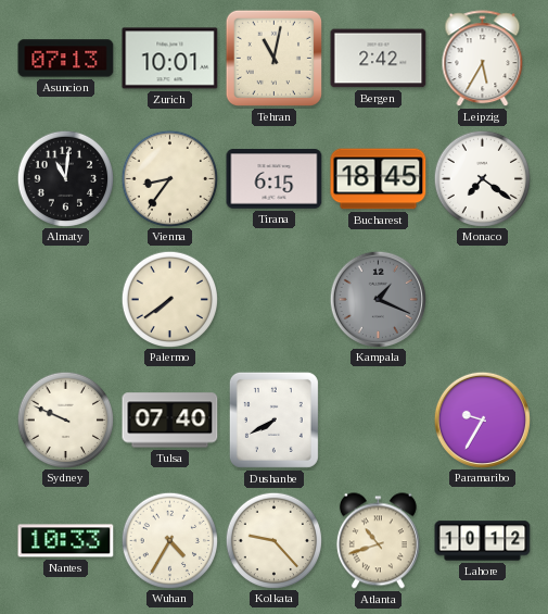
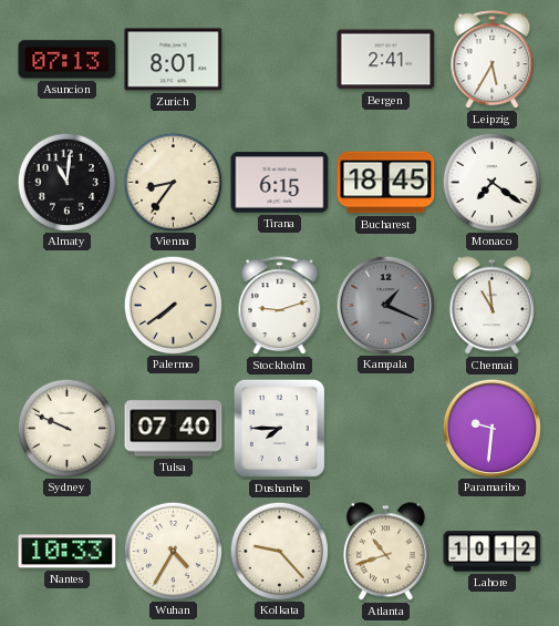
Zurich: 10:01 -> 8:01 (174, 60)
Tehran: 11:02 -> none (273, 58)
Bergen: 2:42 -> 2:41 (386, 60)
Stockholm: none -> 9:12 (280, 306)
Chennai: none -> 10:59 (491, 306)
Dushanbe: 7:40 -> 7:45 (279, 428)
Paramaribo: 9:35 -> 9:31 (491, 428)
